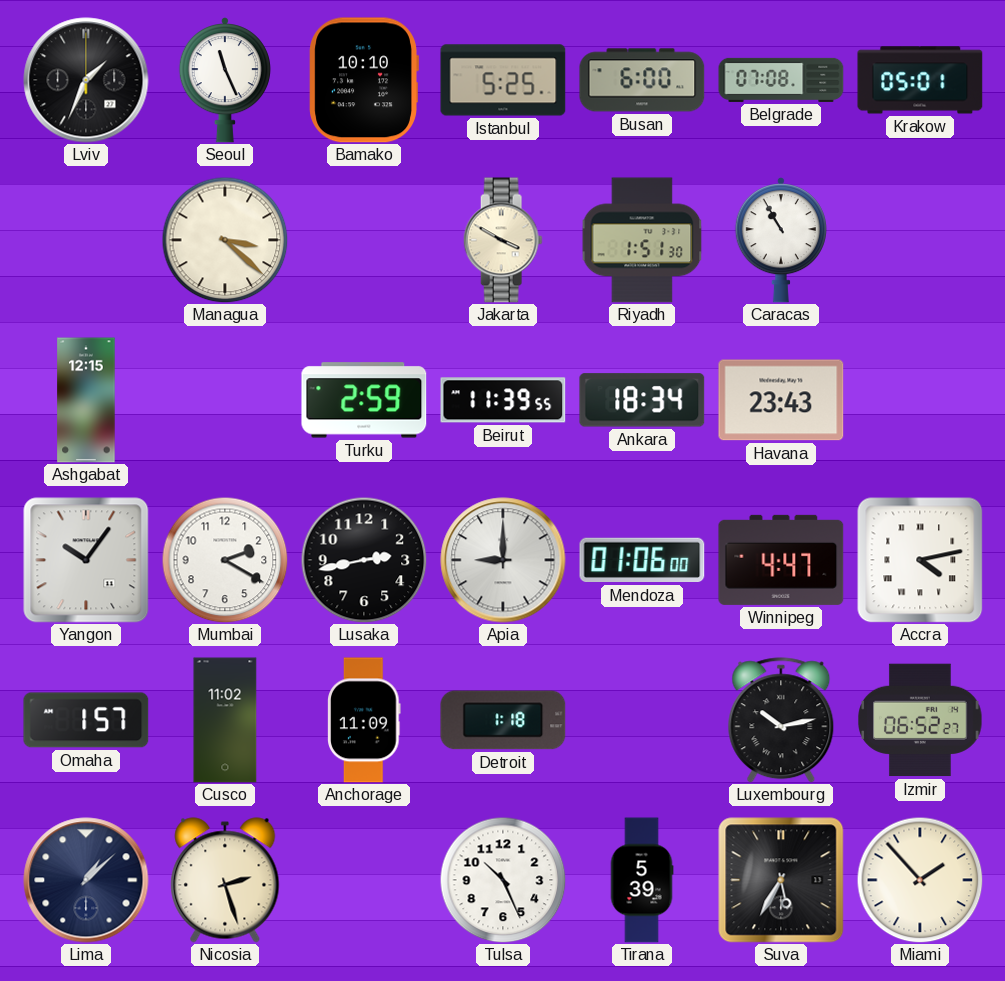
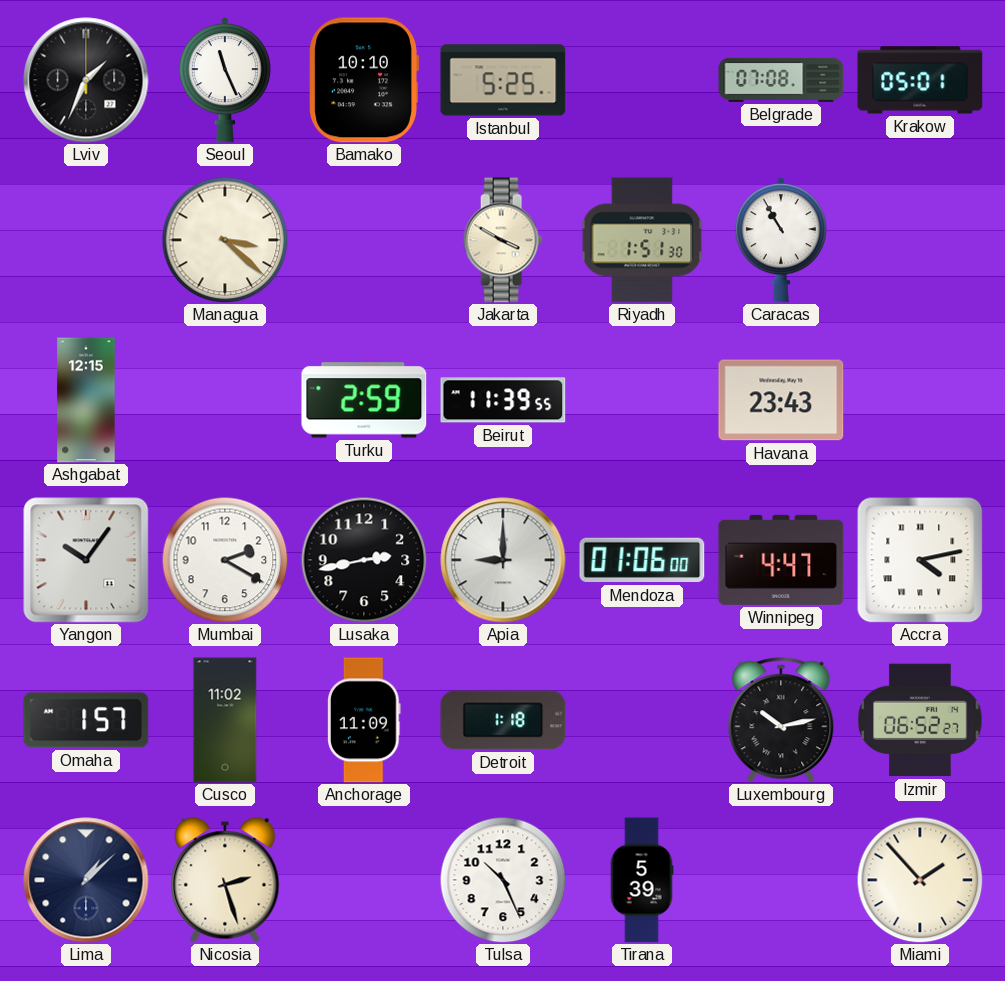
Busan: 6:00 -> none (642, 80)
Ankara: 18:34 -> none (642, 400)
Suva: 5:35 -> none (781, 880)
